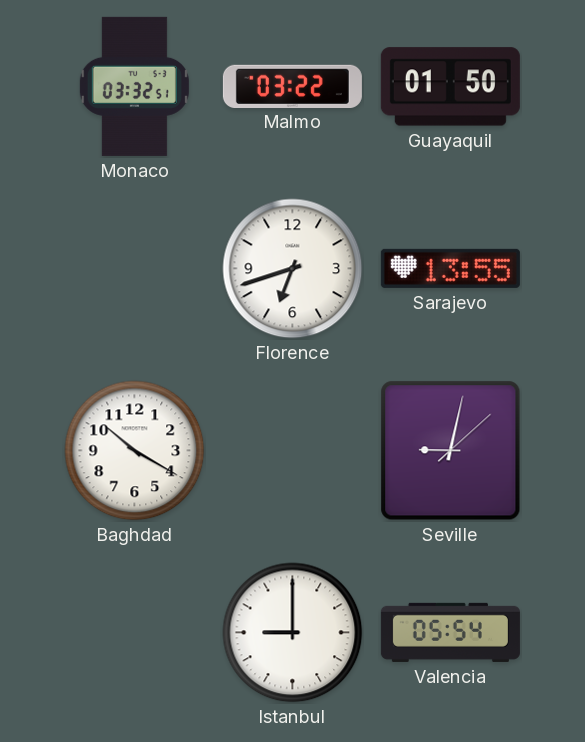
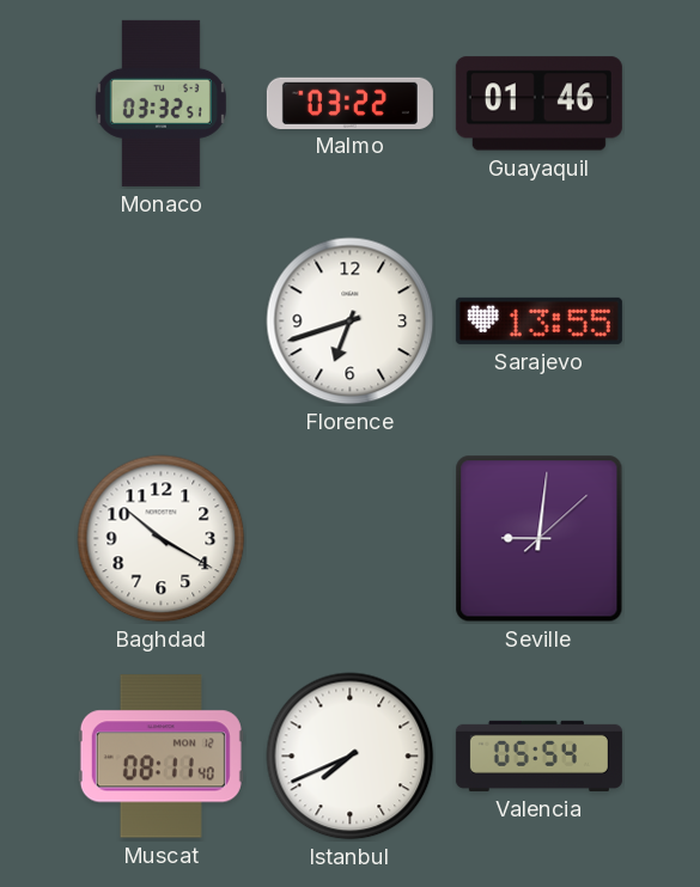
Guayaquil: 01:50 -> 01:46 (538, 104)
Seville: 9:02 -> 9:01 (540, 539)
Muscat: none -> 08:11 (160, 757)
Istanbul: 9:00 -> 7:41 (351, 757)
